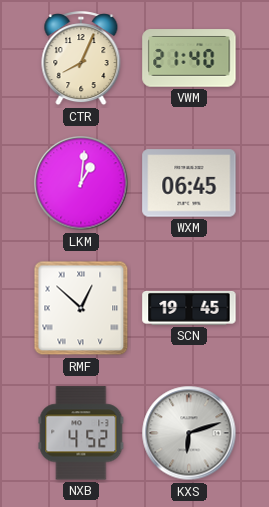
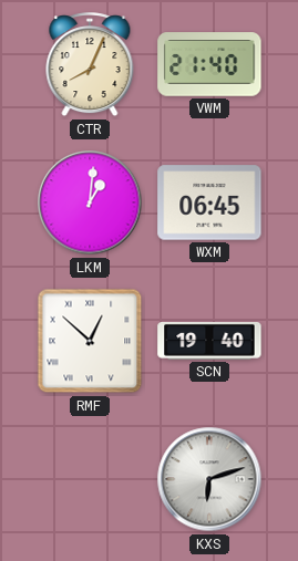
SCN: 19:45 -> 19:40 (209, 341)
NXB: 4:52 -> none (81, 433)
